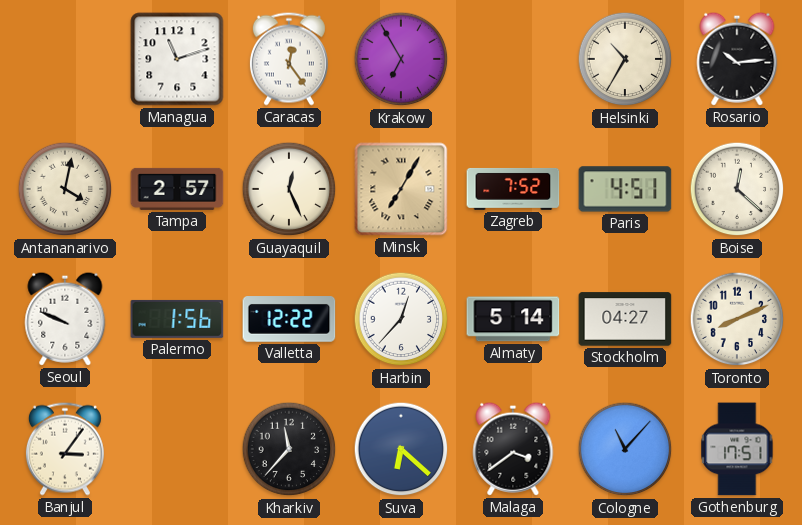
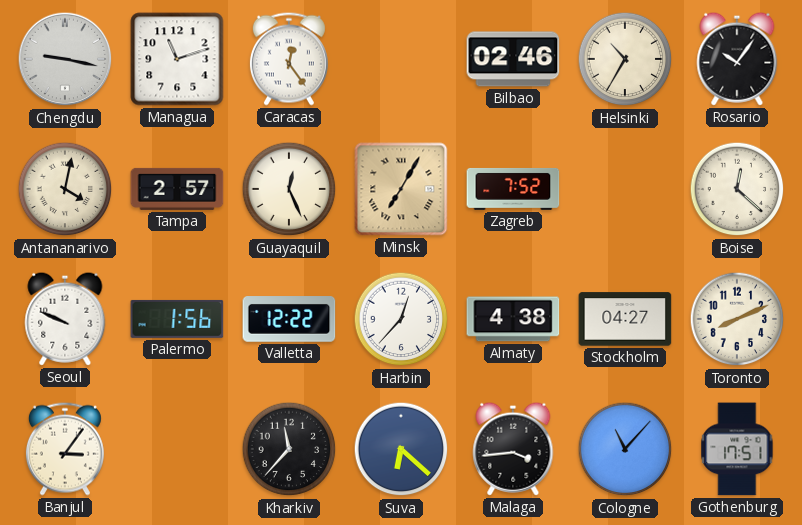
Chengdu: none -> 9:17 (65, 59)
Krakow: 6:55 -> none (401, 59)
Bilbao: none -> 02:46 (513, 59)
Rosario: 10:14 -> 10:06 (737, 59)
Paris: 4:51 -> none (625, 189)
Almaty: 5:14 -> 4:38 (513, 319)
Malaga: 3:39 -> 3:44 (513, 449)
